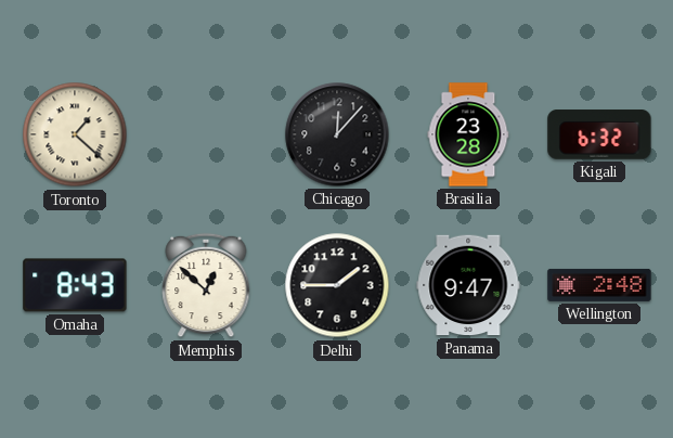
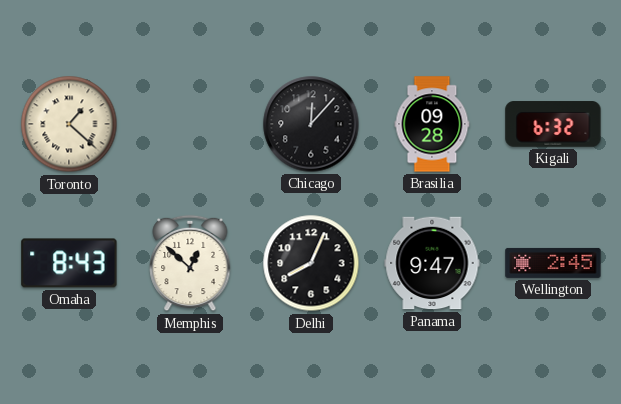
Brasilia: 23:28 -> 09:28 (432, 124)
Delhi: 1:45 -> 8:04 (311, 263)
Wellington: 2:48 -> 2:45 (553, 263)
